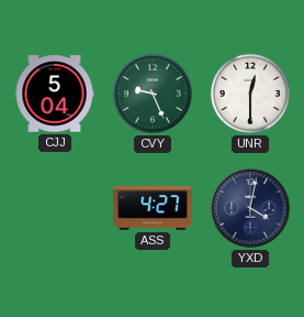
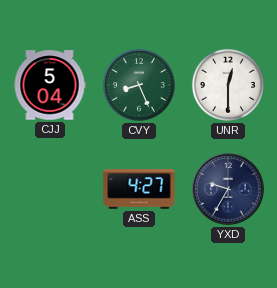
CVY: 9:26 -> 8:26 (139, 85)
YXD: 4:02 -> 9:35 (228, 189)
